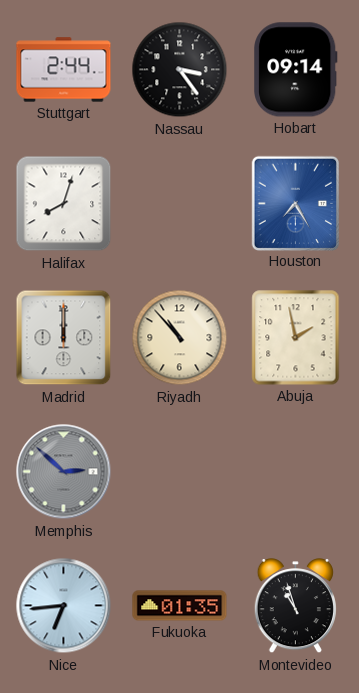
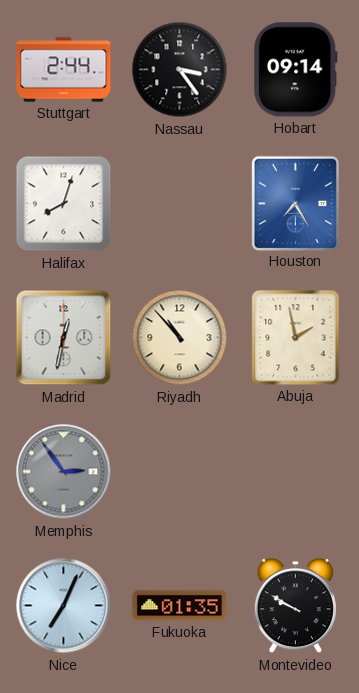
Madrid: 12:00 -> 12:32 (64, 338)
Memphis: 2:52 -> 2:54 (64, 472)
Nice: 6:44 -> 7:04 (64, 606)
Montevideo: 10:57 -> 9:50 (295, 606)
